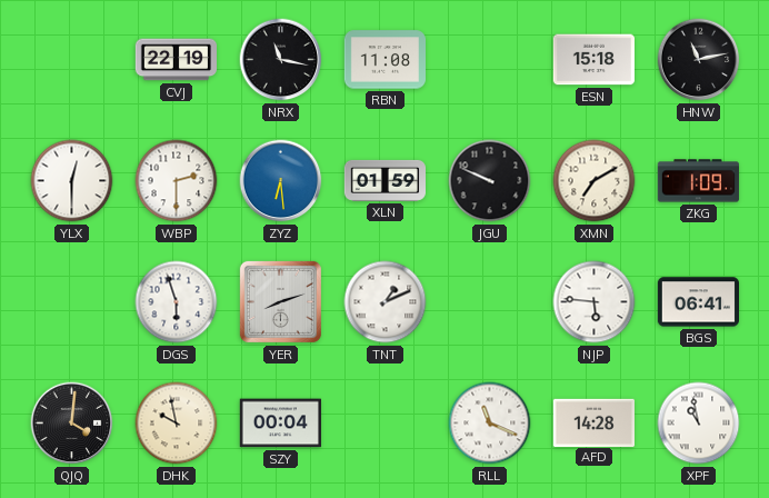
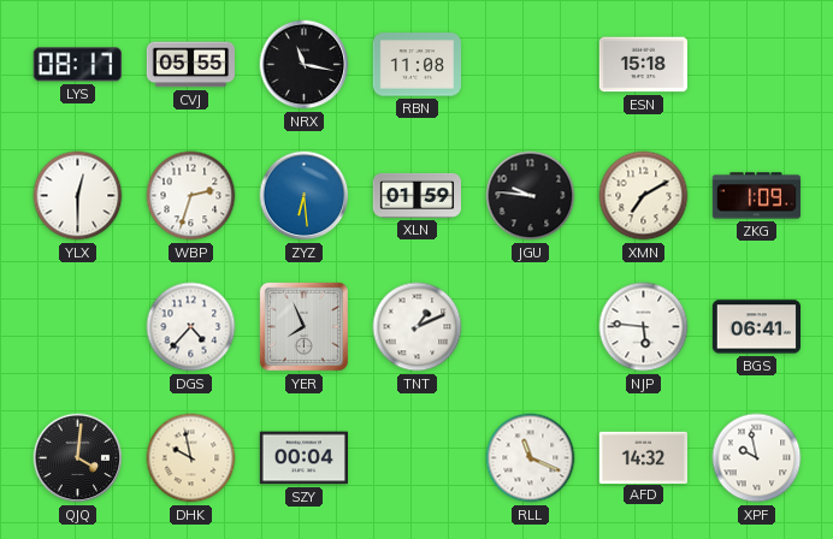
LYS: none -> 08:17 (77, 65)
CVJ: 22:19 -> 05:55 (190, 65)
HNW: 11:13 -> none (699, 60)
WBP: 2:30 -> 2:33 (191, 196)
JGU: 9:49 -> 9:46 (531, 196)
DGS: 5:57 -> 4:37 (191, 327)
YER: 8:12 -> 7:56 (303, 326)
AFD: 14:28 -> 14:32 (643, 457)
XPF: 10:58 -> 9:58 (757, 458)
